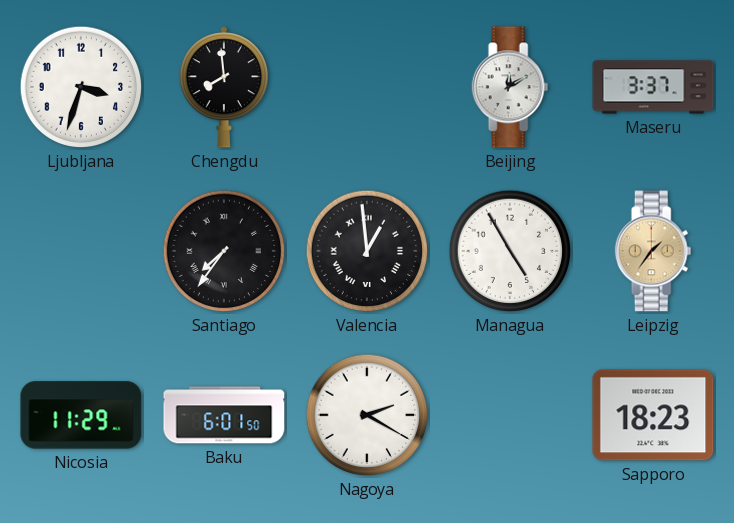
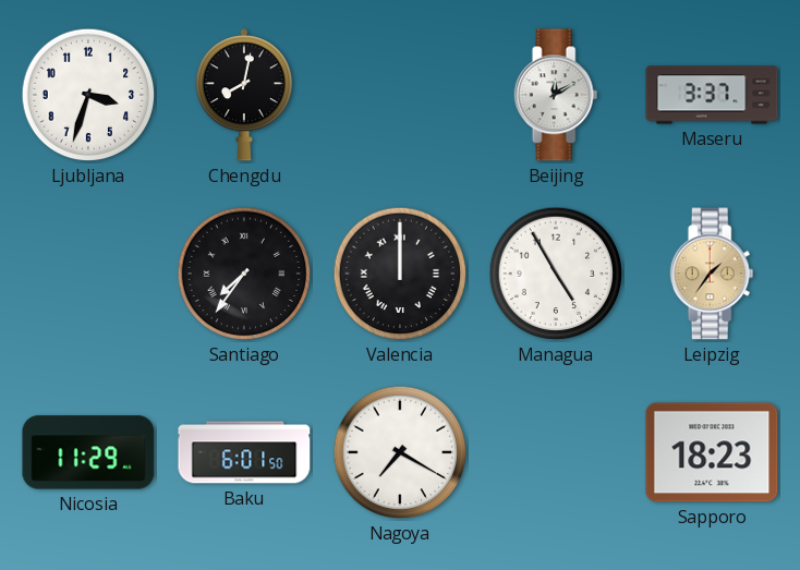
Chengdu: 7:59 -> 8:02 (244, 95)
Valencia: 12:59 -> 12:00 (400, 274)
Nagoya: 2:20 -> 7:20 (400, 452)
